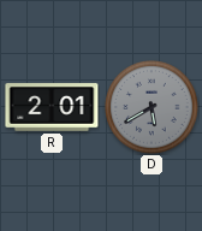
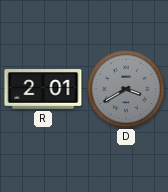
D: 5:40 -> 3:40 (127, 90)
